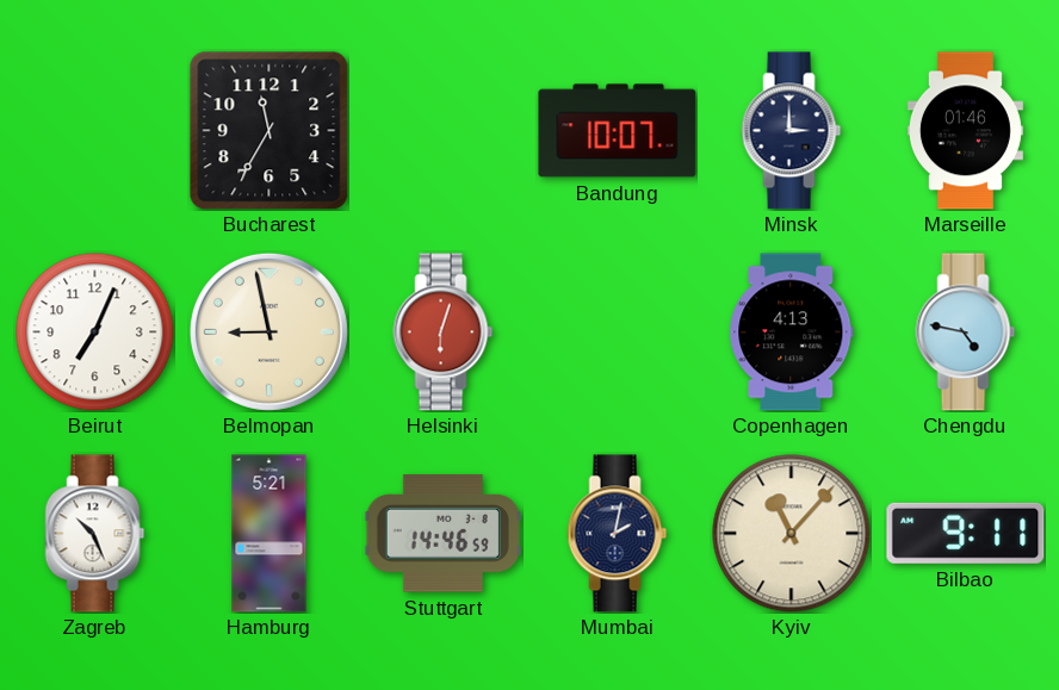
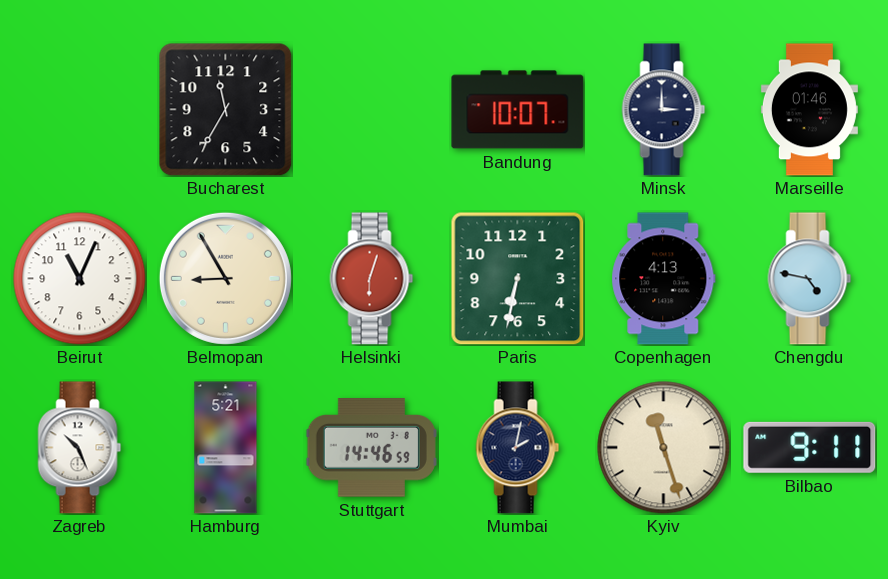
Beirut: 7:04 -> 11:04 (80, 279)
Belmopan: 8:58 -> 8:55 (225, 278)
Paris: none -> 6:32 (517, 278)
Kyiv: 11:07 -> 11:27 (664, 448)
